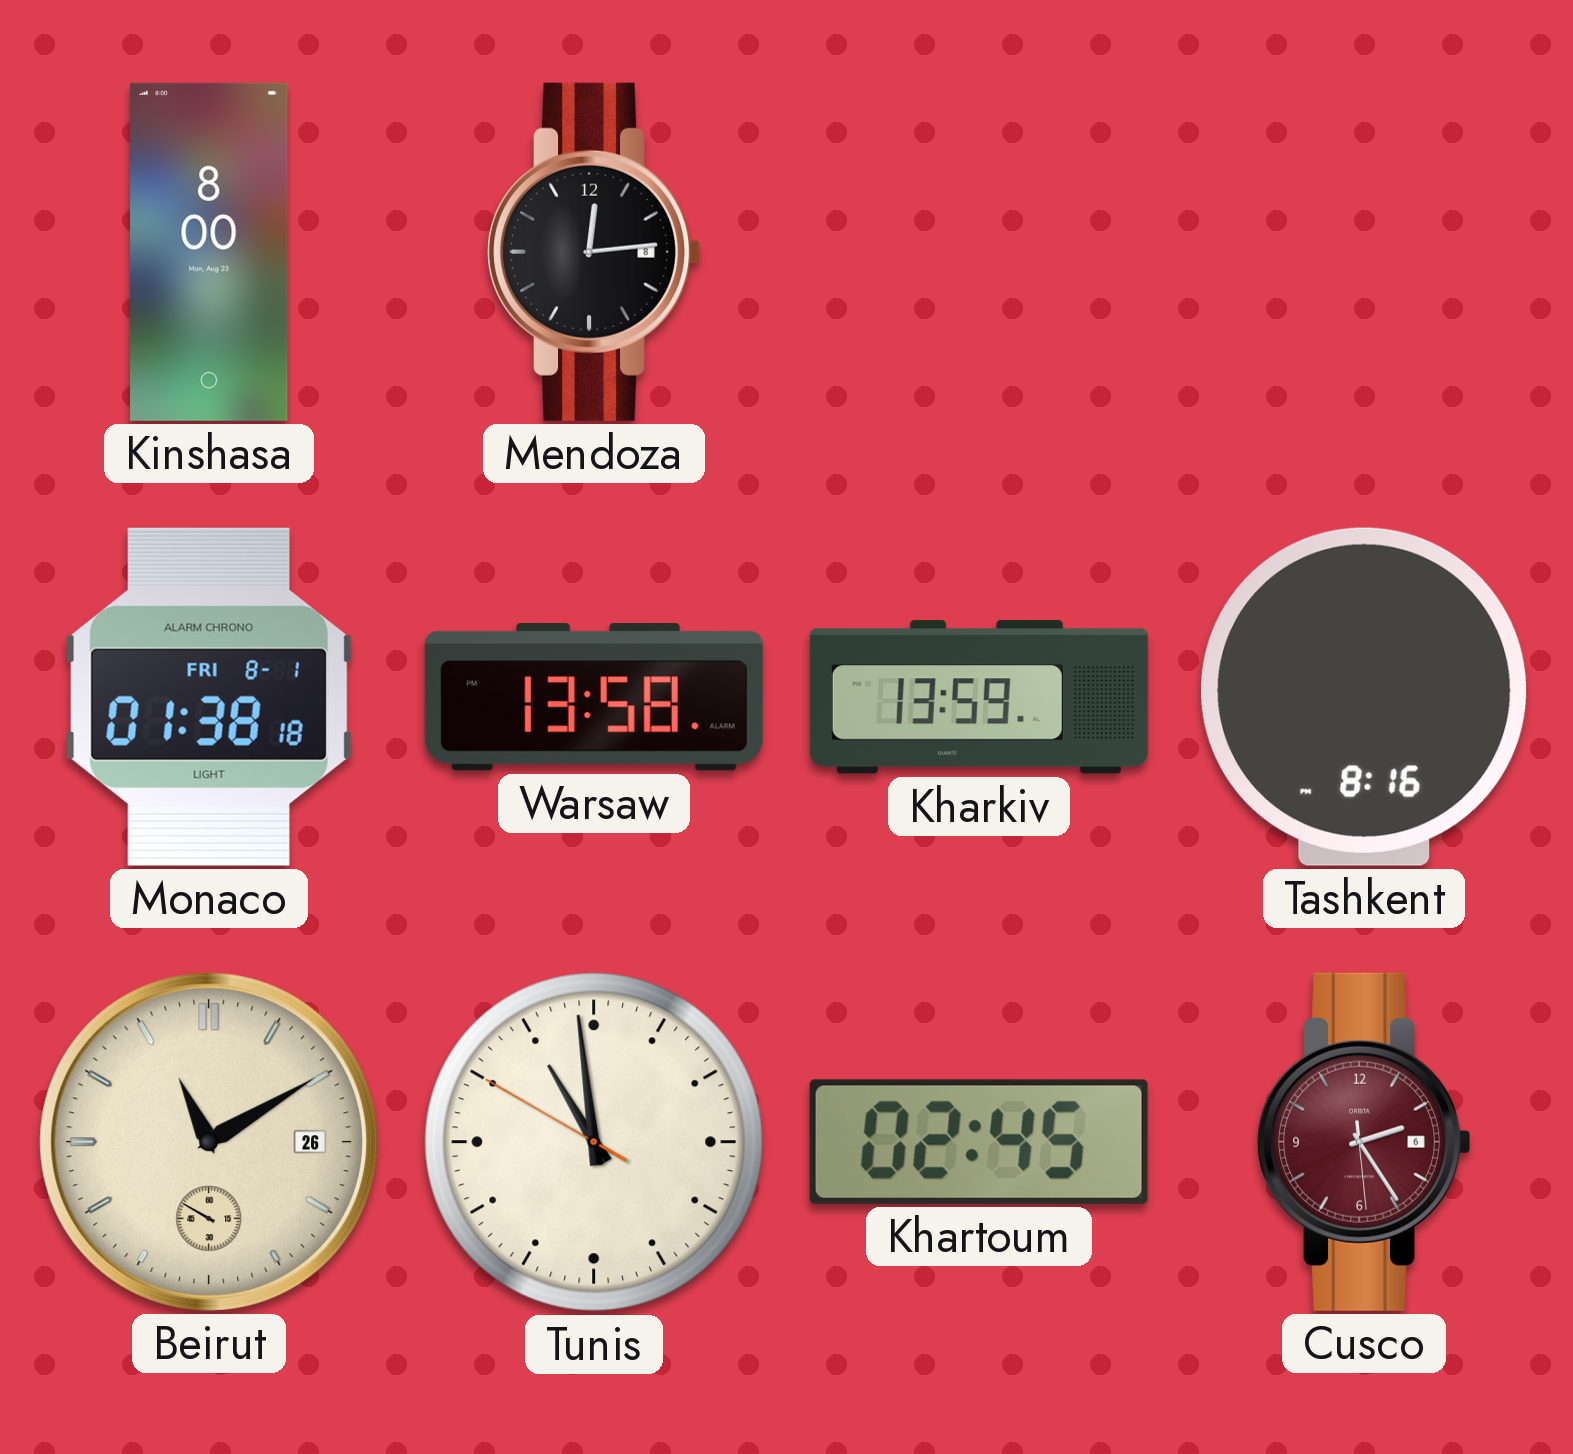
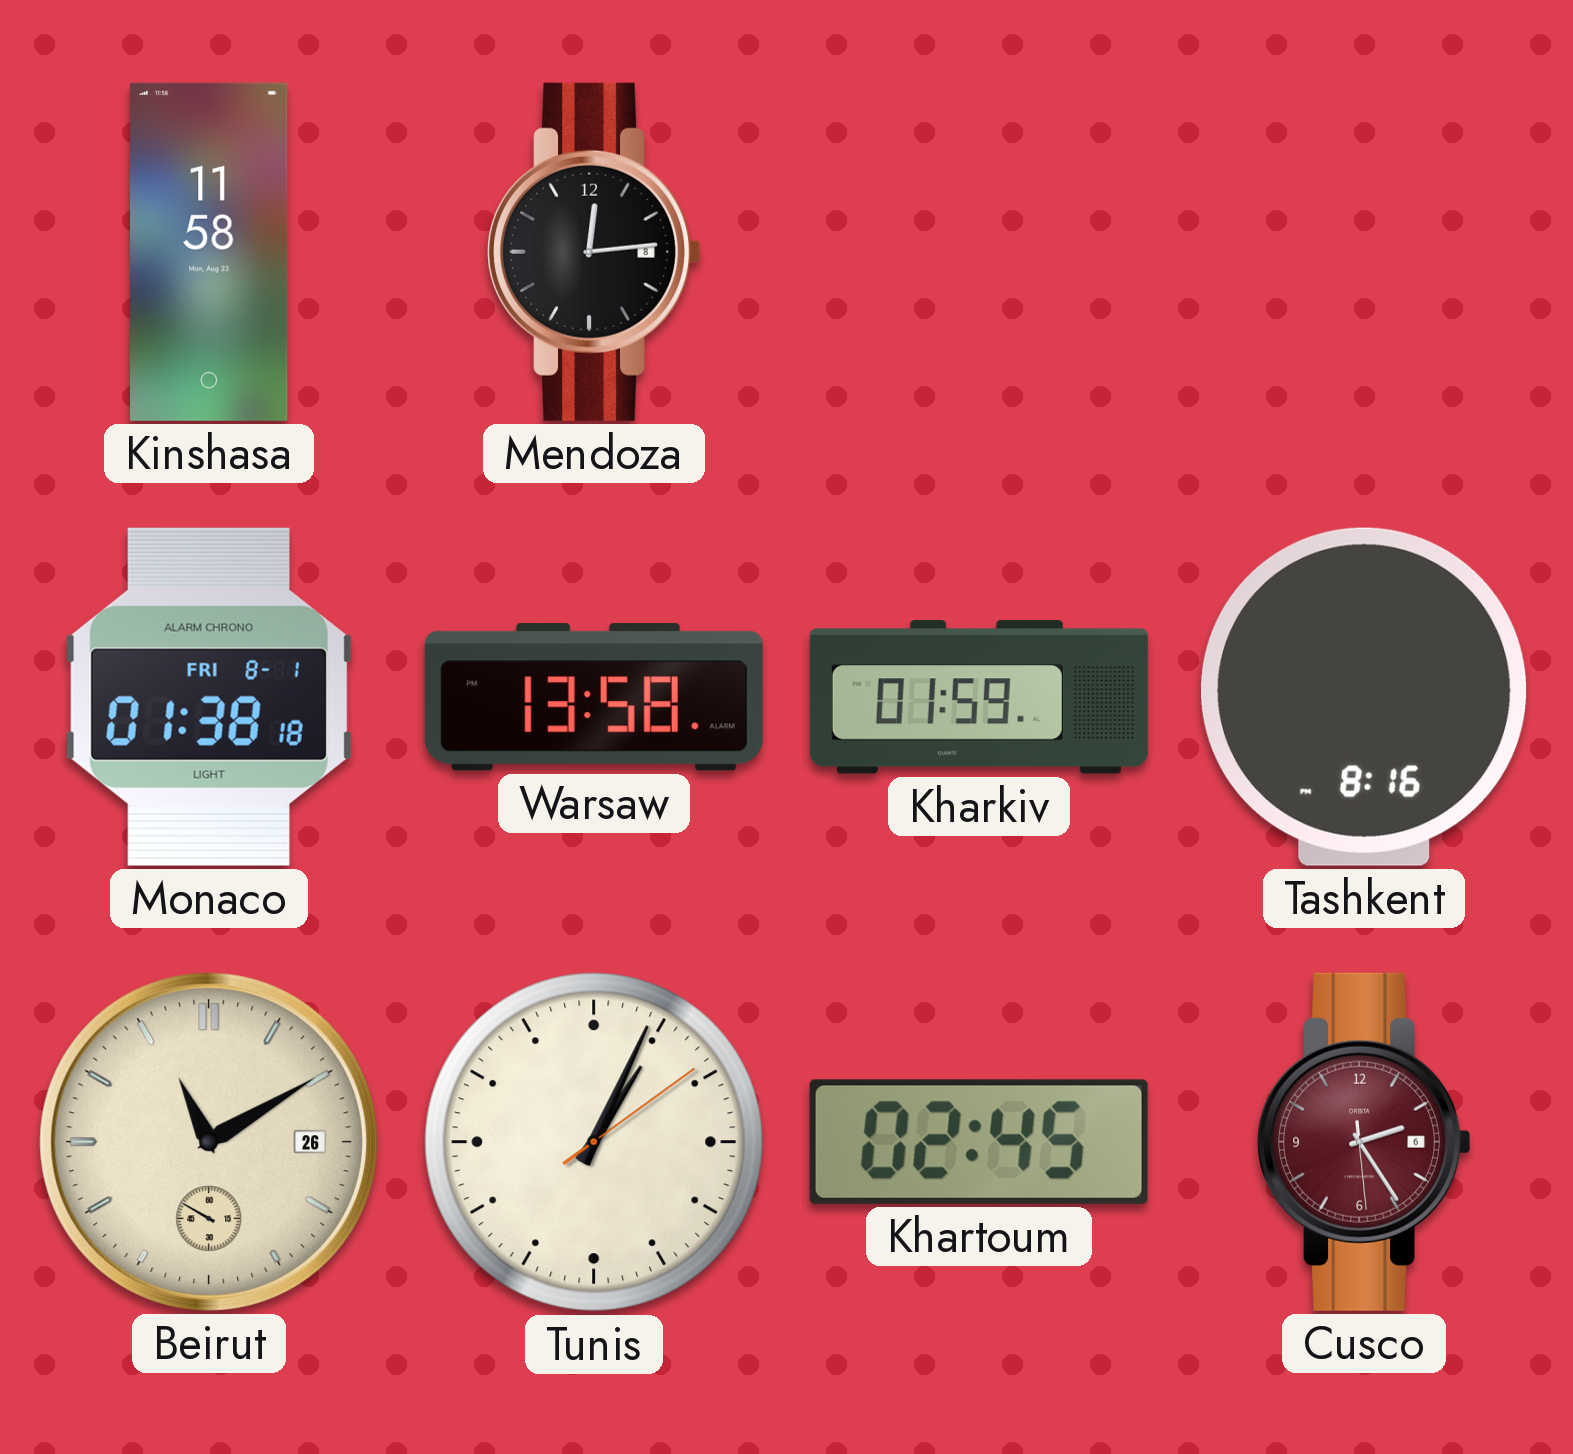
Kinshasa: 8:00 -> 11:58 (210, 252)
Kharkiv: 13:59 -> 01:59 (979, 697)
Tunis: 10:58 -> 1:04 (594, 1142)
